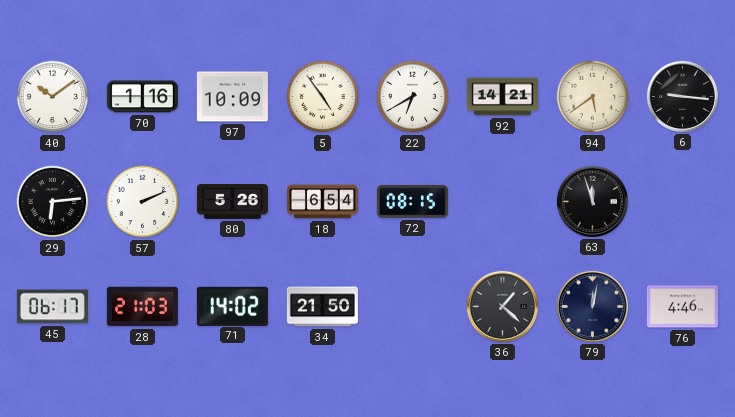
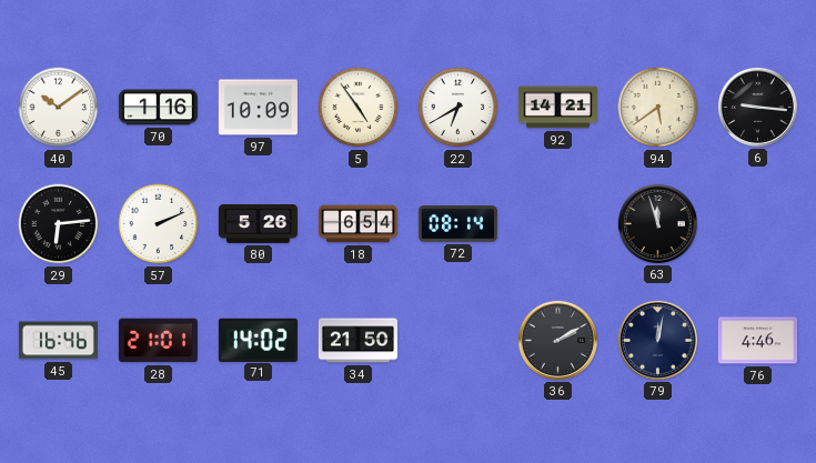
72: 08:15 -> 08:14 (457, 224)
45: 06:17 -> 16:46 (58, 341)
28: 21:03 -> 21:01 (158, 341)
36: 1:22 -> 2:10 (557, 340)
